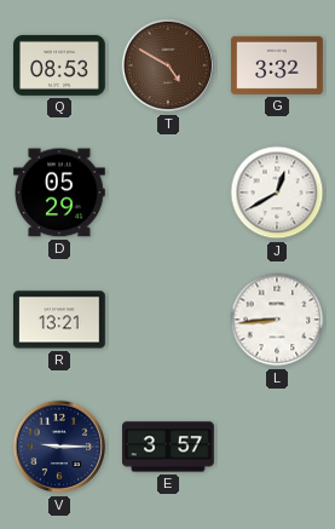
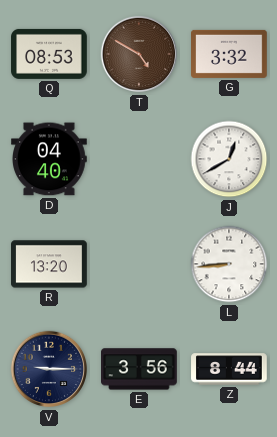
D: 05:29 -> 04:40 (50, 159)
R: 13:21 -> 13:20 (50, 264)
E: 3:57 -> 3:56 (139, 369)
Z: none -> 8:44 (229, 369)
